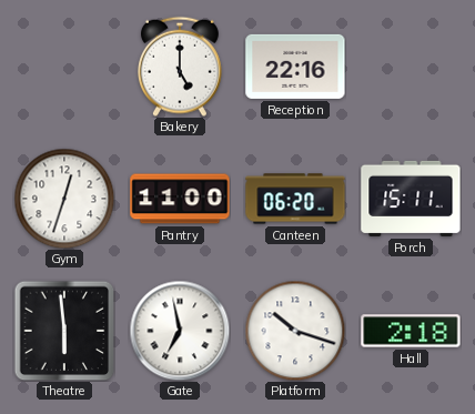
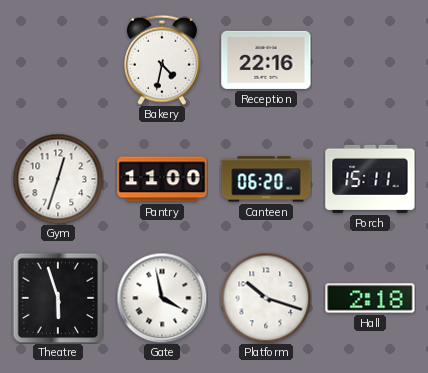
Bakery: 5:00 -> 4:32 (162, 60)
Theatre: 5:59 -> 5:57 (58, 298)
Gate: 6:58 -> 3:58 (162, 298)
